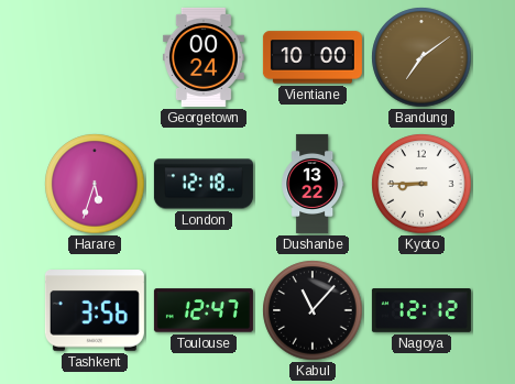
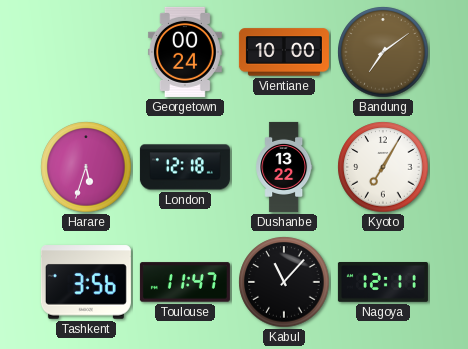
Kyoto: 8:45 -> 7:05 (383, 167)
Toulouse: 12:47 -> 11:47 (185, 282)
Nagoya: 12:12 -> 12:11 (383, 283)
